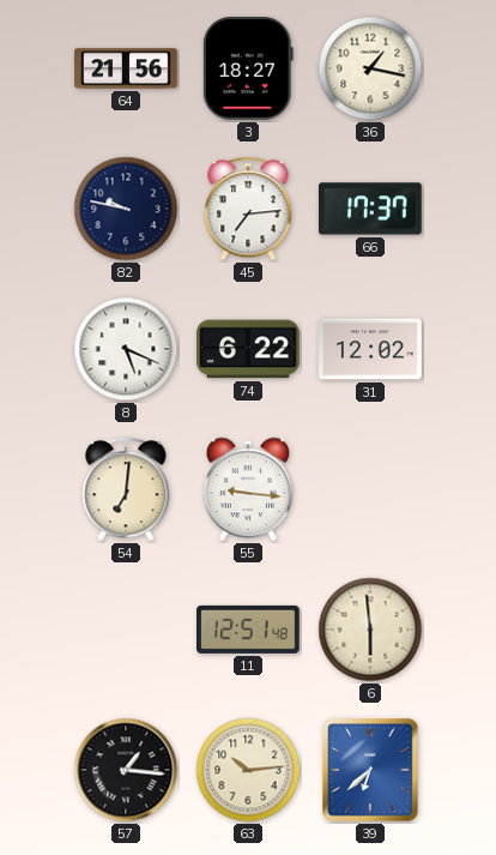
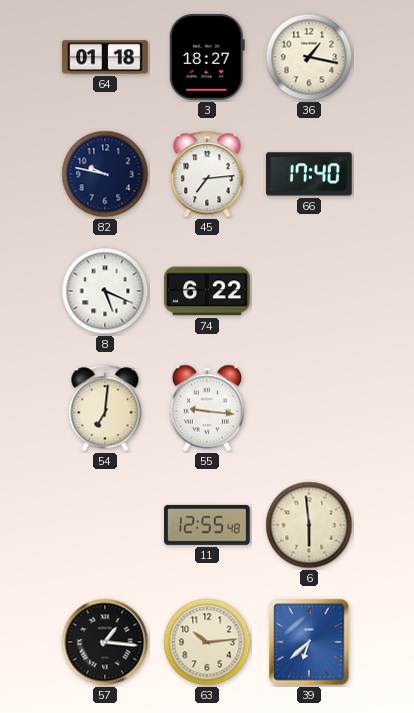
64: 21:56 -> 01:18 (105, 57)
66: 17:37 -> 17:40 (309, 174)
31: 12:02 -> none (370, 349)
11: 12:51 -> 12:55 (207, 525)
